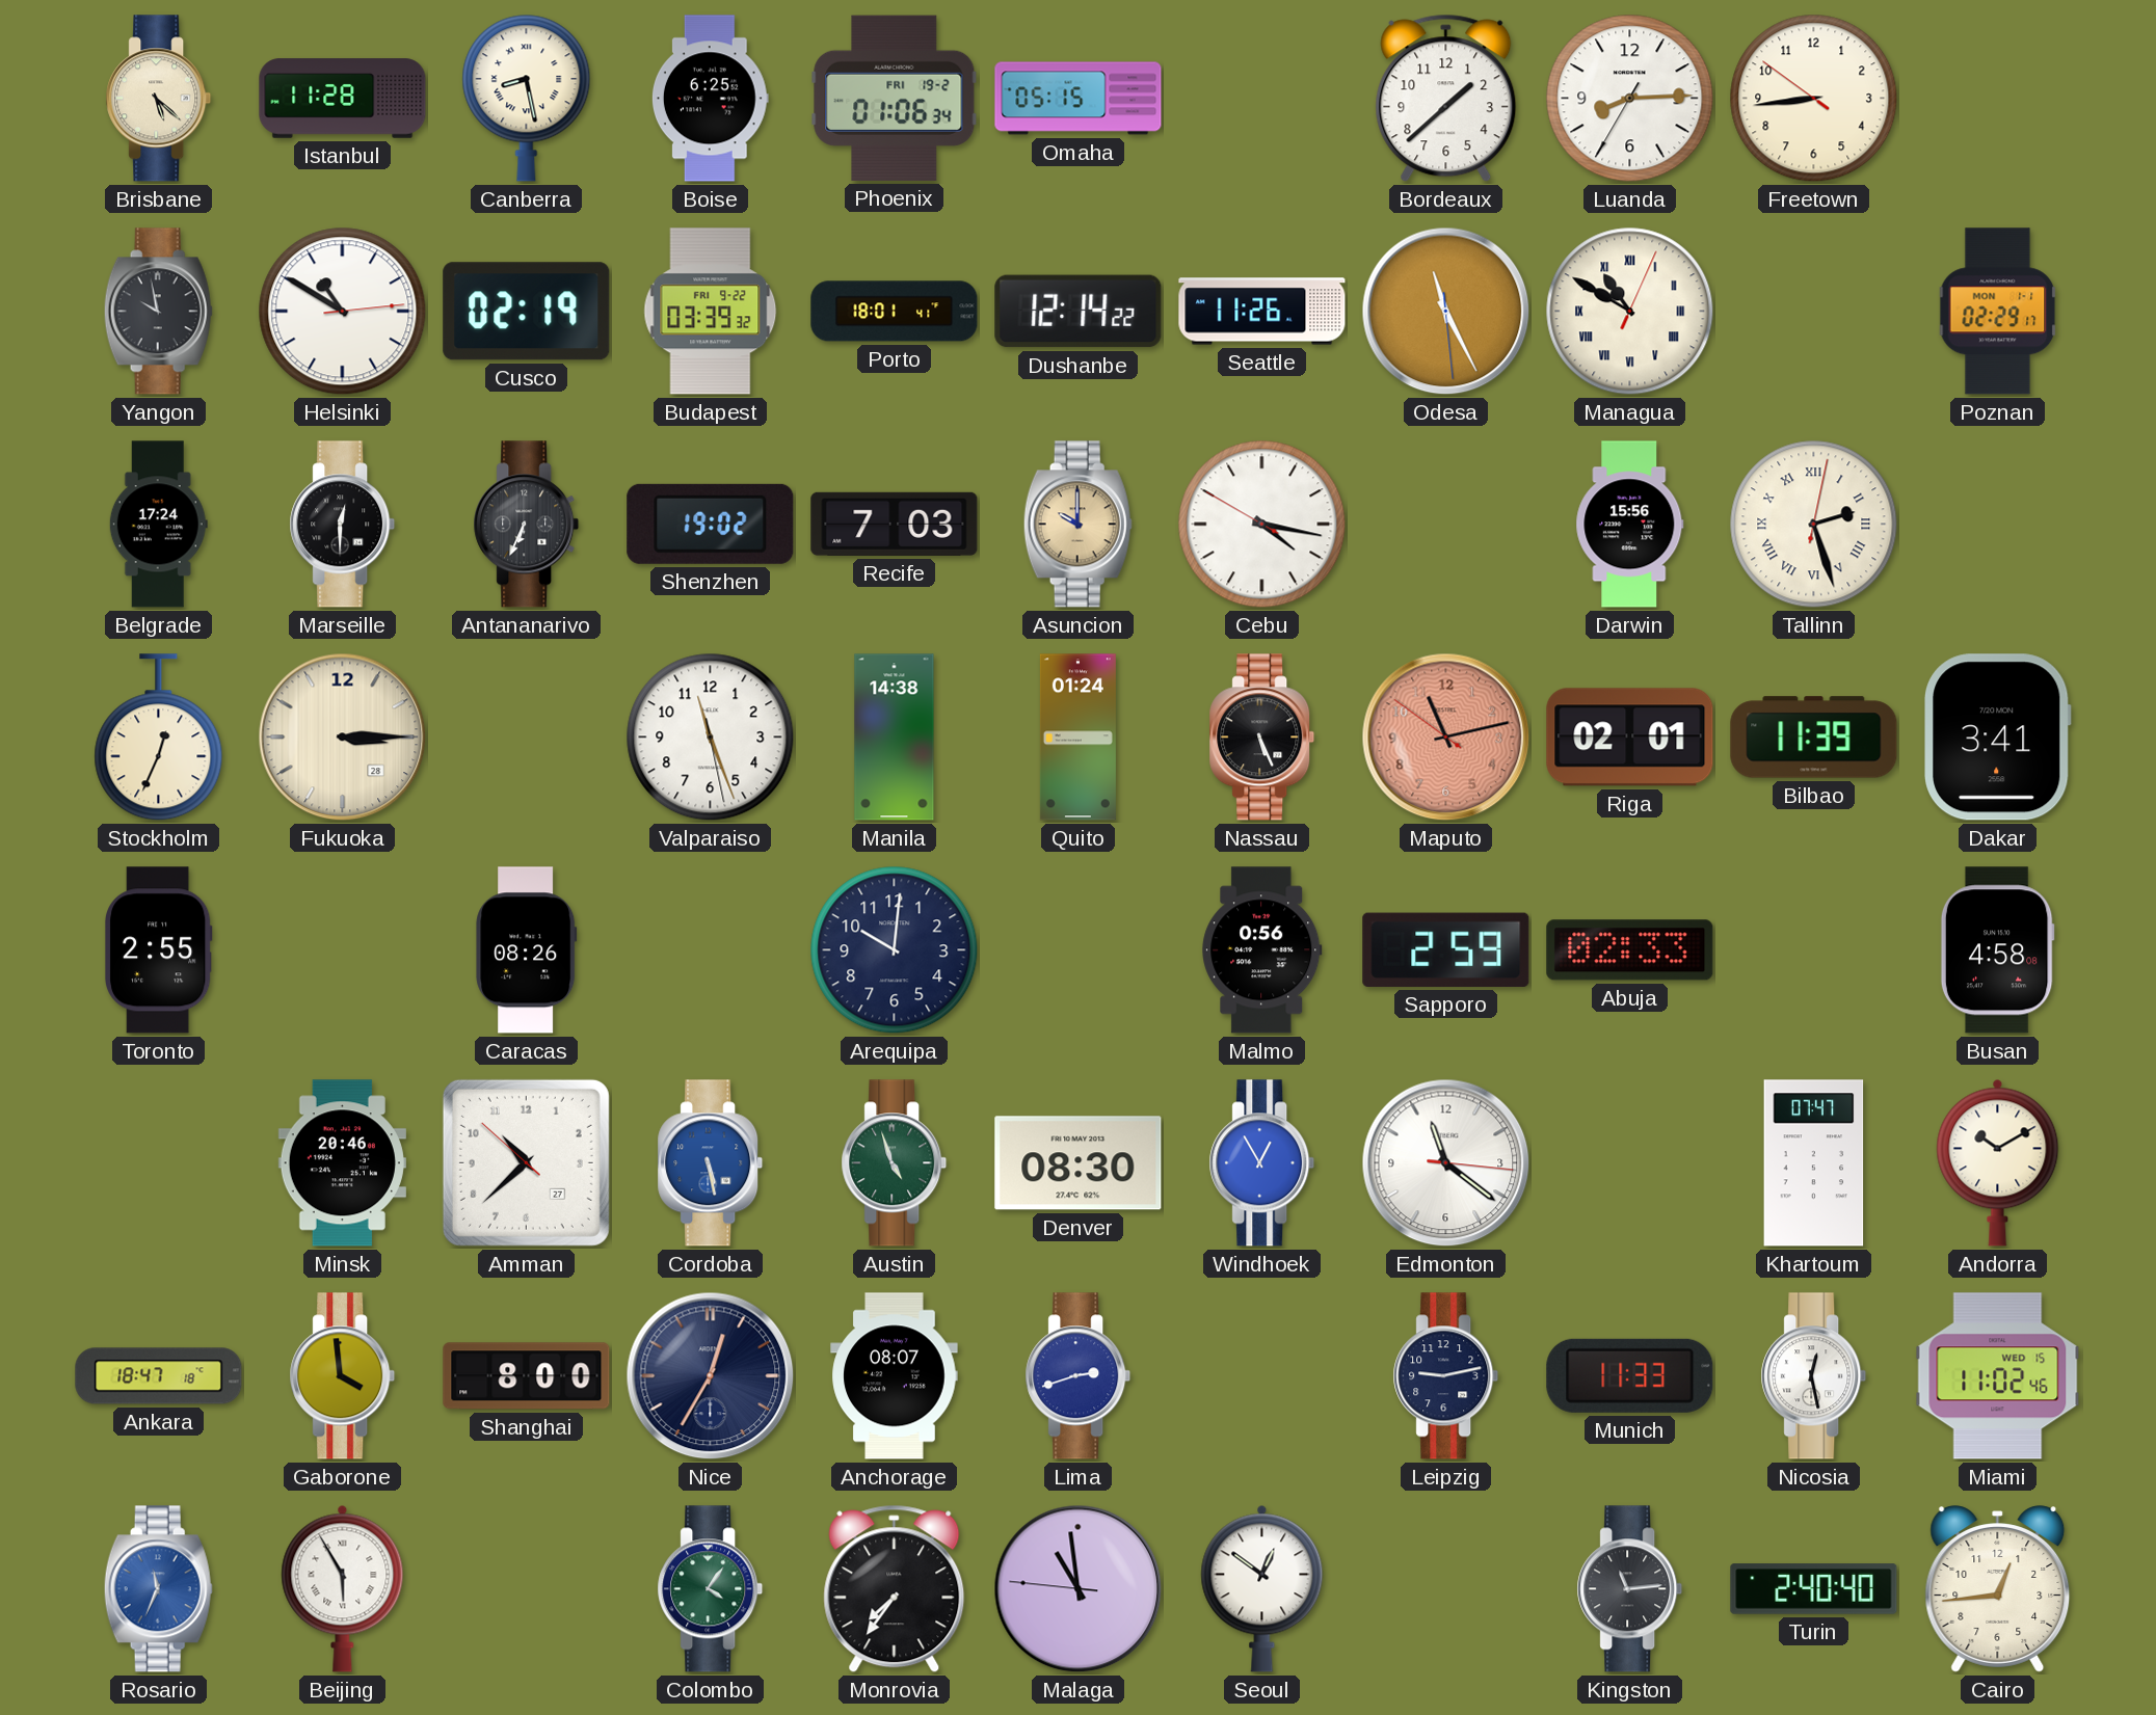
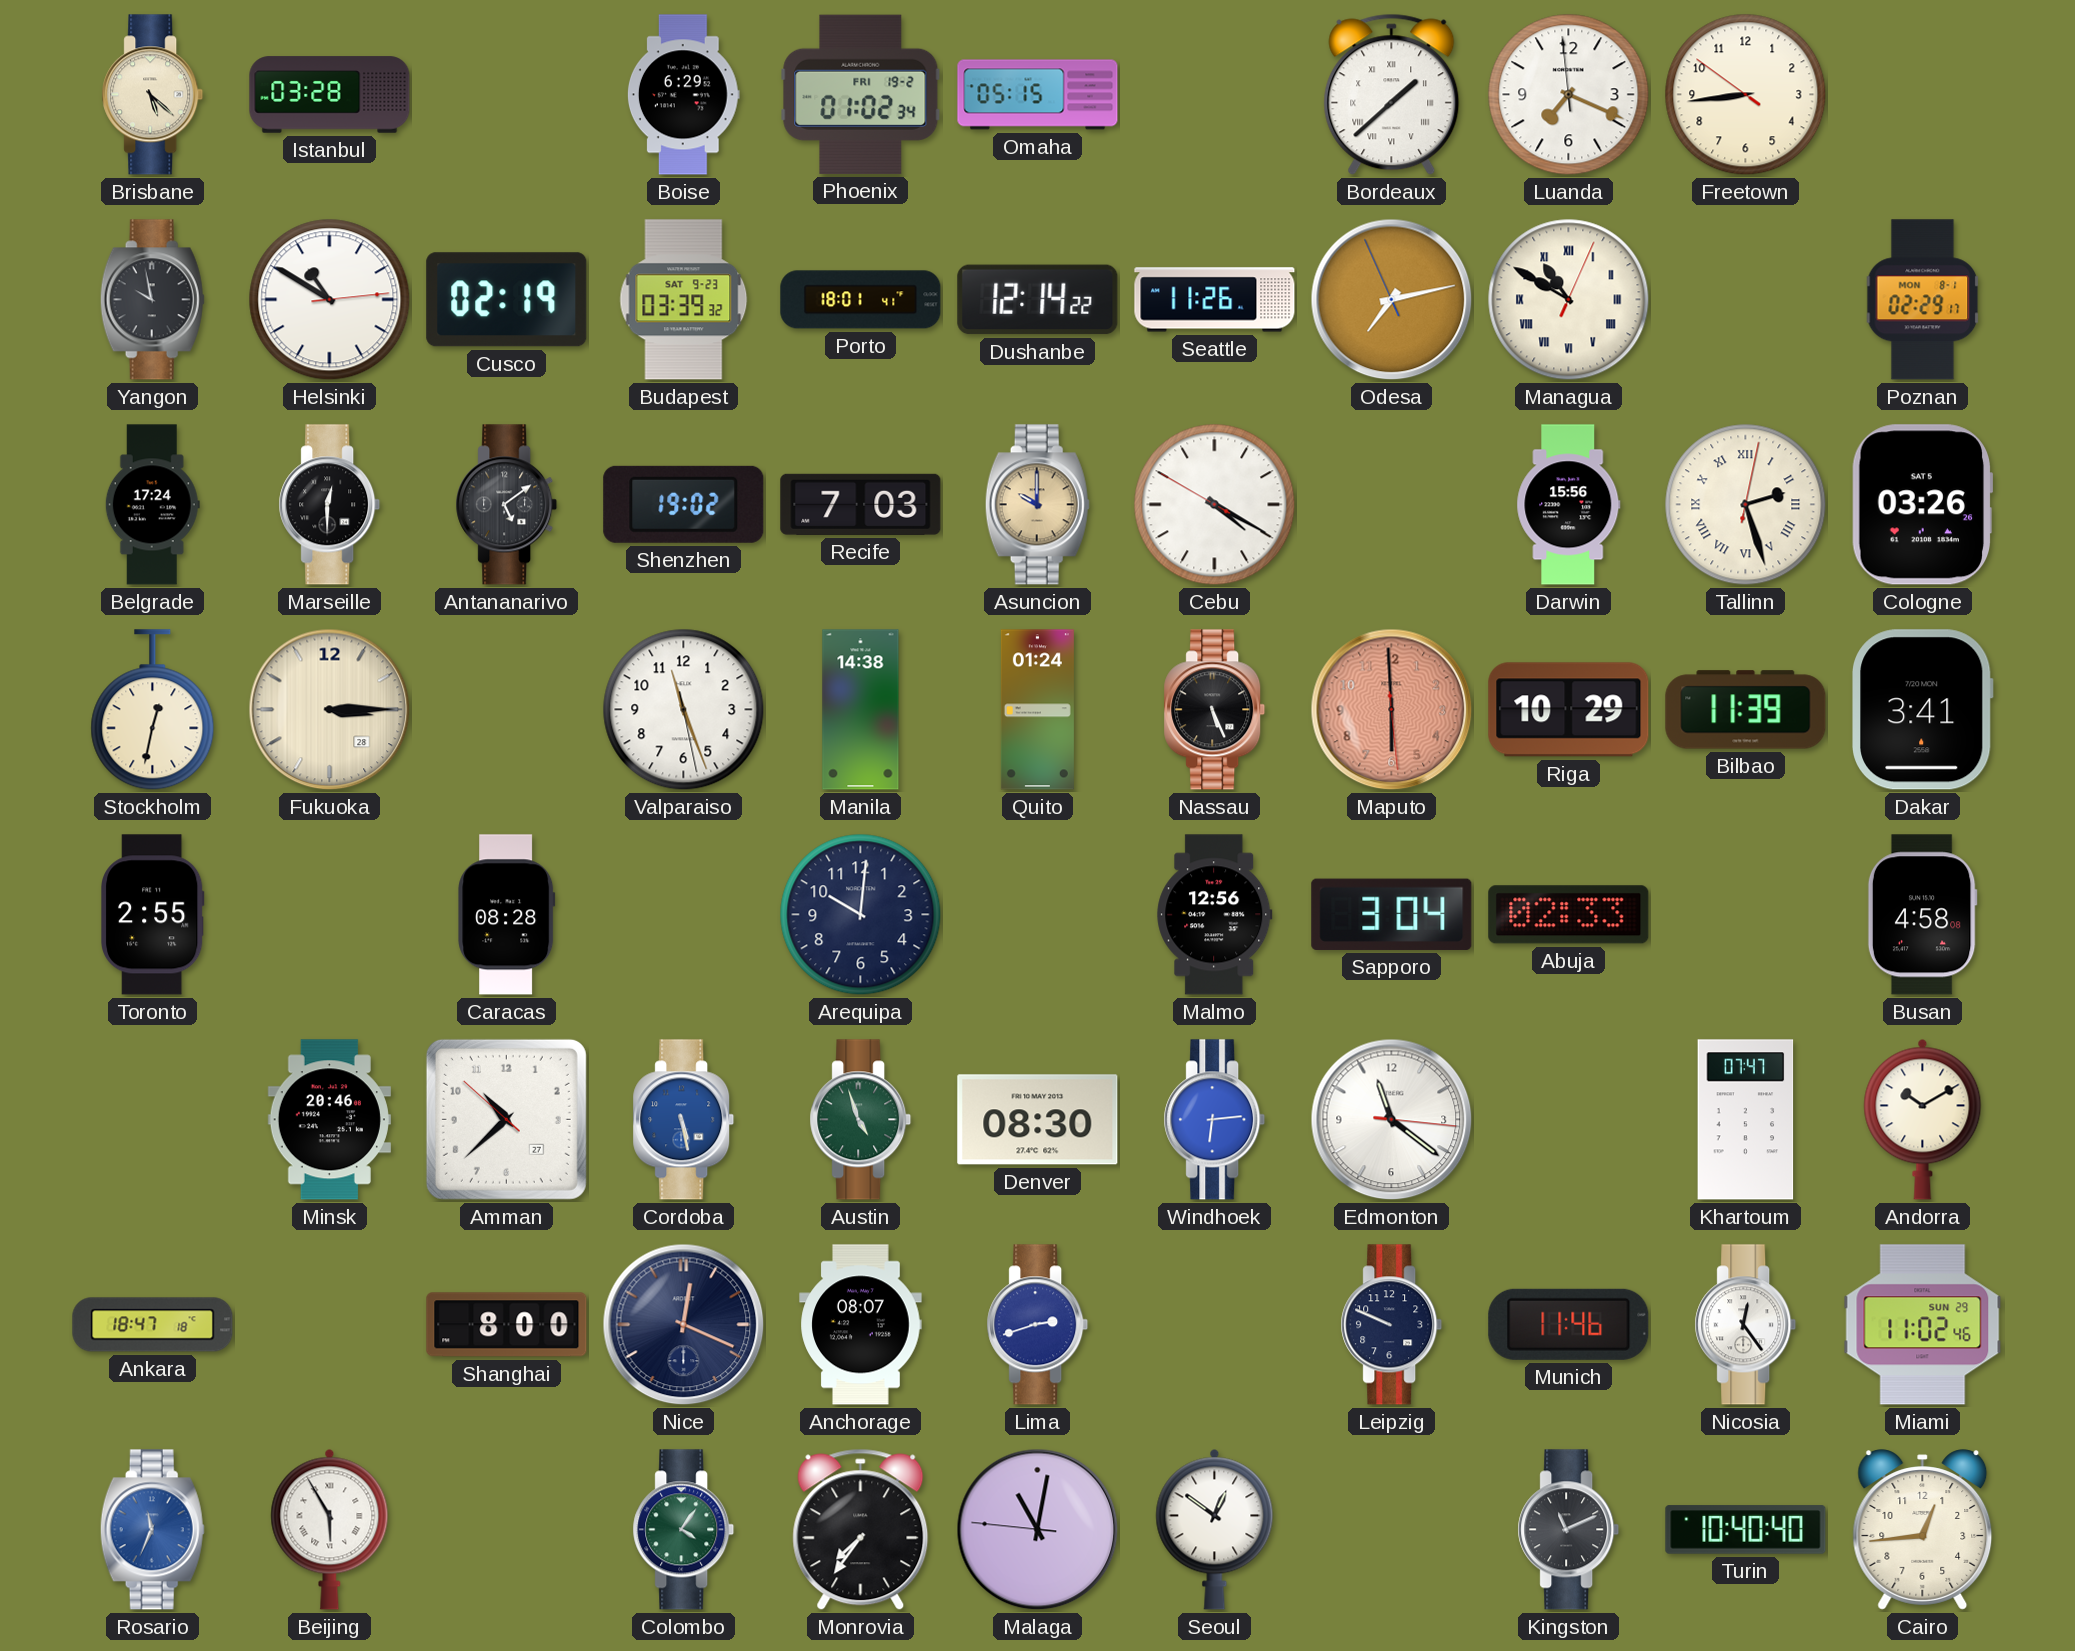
Istanbul: 11:28 -> 03:28 (330, 95)
Canberra: 8:28 -> none (527, 98)
Boise: 6:25 -> 6:29 (683, 95)
Phoenix: 01:06 -> 01:02 (861, 94)
Bordeaux numerals: Arabic -> Roman (1392, 95)
Luanda: 8:14 -> 7:18 (1569, 95)
Budapest date: FRI 9-22 -> SAT 9-23 (684, 300)
Odesa: 11:25 -> 7:12 (1392, 300)
Poznan date: MON 1-1 -> MON 8-1 (1923, 300)
Antananarivo: 6:34 -> 5:09 (507, 505)
Cebu: 4:16 -> 4:19 (1215, 505)
Cologne: none -> 03:26 (1923, 505)
Stockholm: 12:34 -> 12:32 (153, 710)
Maputo: 11:12 -> 5:59 (1392, 710)
Riga: 02:01 -> 10:29 (1569, 710)
Caracas: 08:26 -> 08:28 (507, 915)
Malmo: 0:56 -> 12:56 (1215, 915)
Sapporo: 2:59 -> 3:04 (1392, 914)
Windhoek: 12:55 -> 6:14 (1215, 1120)
Gaborone: 3:59 -> none (343, 1376)
Nice: 12:35 -> 12:19 (684, 1325)
Leipzig: 9:13 -> 9:49 (1392, 1325)
Munich: 11:33 -> 11:46 (1569, 1324)
Nicosia: 12:28 -> 12:24 (1746, 1325)
Miami date: WED 15 -> SUN 29 (1923, 1325)
Malaga: 10:58 -> 11:01 (1038, 1530)
Kingston: 11:14 -> 11:11 (1569, 1530)
Turin: 2:40 -> 10:40 (1746, 1530)
